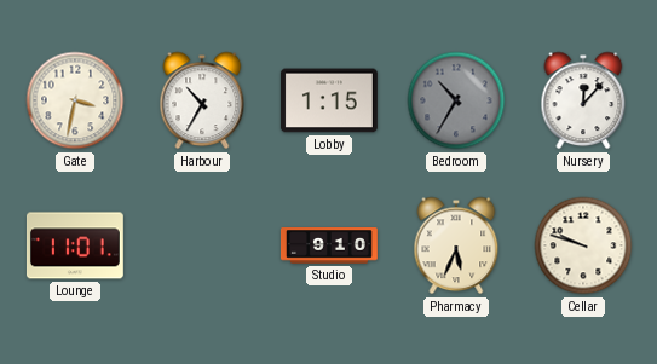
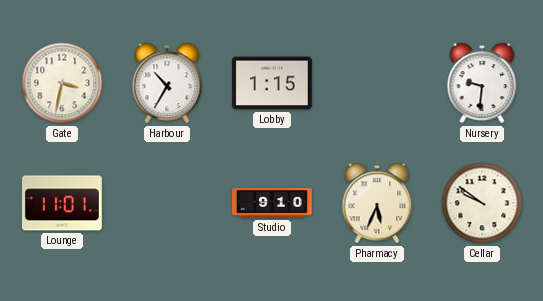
Bedroom: 10:35 -> none (456, 100)
Nursery: 12:07 -> 9:31 (482, 83)
Cellar: 9:48 -> 9:51 (482, 203)
